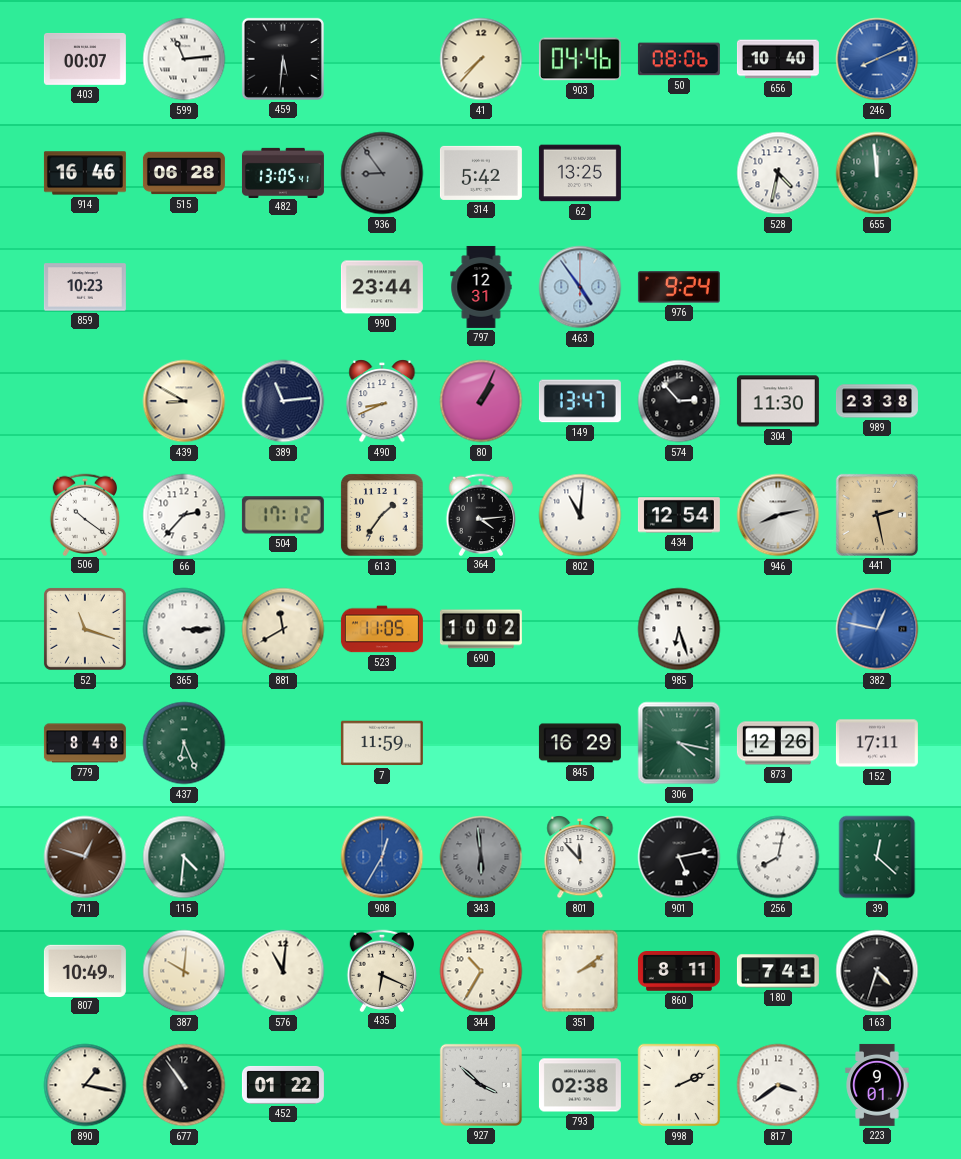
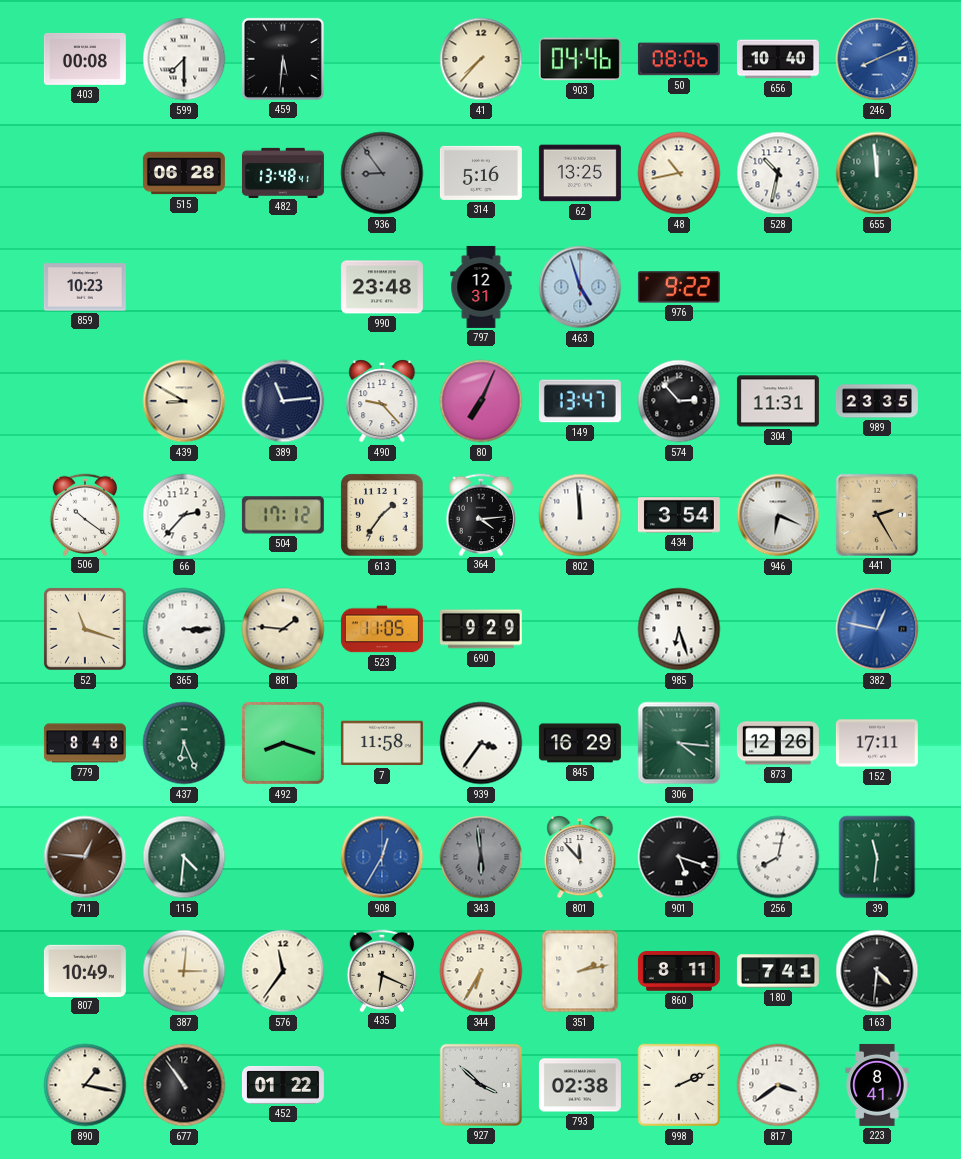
403: 00:07 -> 00:08 (85, 59)
599: 11:14 -> 7:30 (184, 59)
914: 16:46 -> none (85, 173)
482: 13:05 -> 13:48 (283, 172)
314: 5:42 -> 5:16 (481, 173)
48: none -> 10:43 (679, 173)
528: 4:32 -> 10:32 (778, 173)
990: 23:44 -> 23:48 (382, 287)
463: 4:54 -> 4:57 (580, 287)
976: 9:24 -> 9:22 (679, 287)
490: 8:41 -> 9:23 (382, 401)
80: 1:04 -> 7:04 (481, 401)
304: 11:30 -> 11:31 (778, 401)
989: 23:38 -> 23:35 (877, 401)
802: 11:01 -> 11:59 (580, 515)
434: 12:54 -> 3:54 (679, 515)
946: 8:13 -> 6:19 (778, 515)
441: 2:28 -> 2:25 (877, 515)
881: 11:40 -> 1:46 (283, 629)
690: 10:02 -> 9:29 (481, 629)
492: none -> 8:18 (283, 743)
7: 11:59 -> 11:58 (382, 743)
939: none -> 3:36 (481, 743)
306: 4:17 -> 4:16 (679, 743)
711: 12:48 -> 12:46 (85, 857)
901: 5:13 -> 5:18 (679, 857)
39: 12:22 -> 11:31 (877, 857)
387: 10:01 -> 3:01 (184, 971)
576: 11:01 -> 11:36 (283, 971)
344: 10:35 -> 6:35 (481, 971)
351: 2:09 -> 2:13 (580, 971)
163: 4:33 -> 4:31 (877, 971)
223: 9:01 -> 8:41 (877, 1085)
